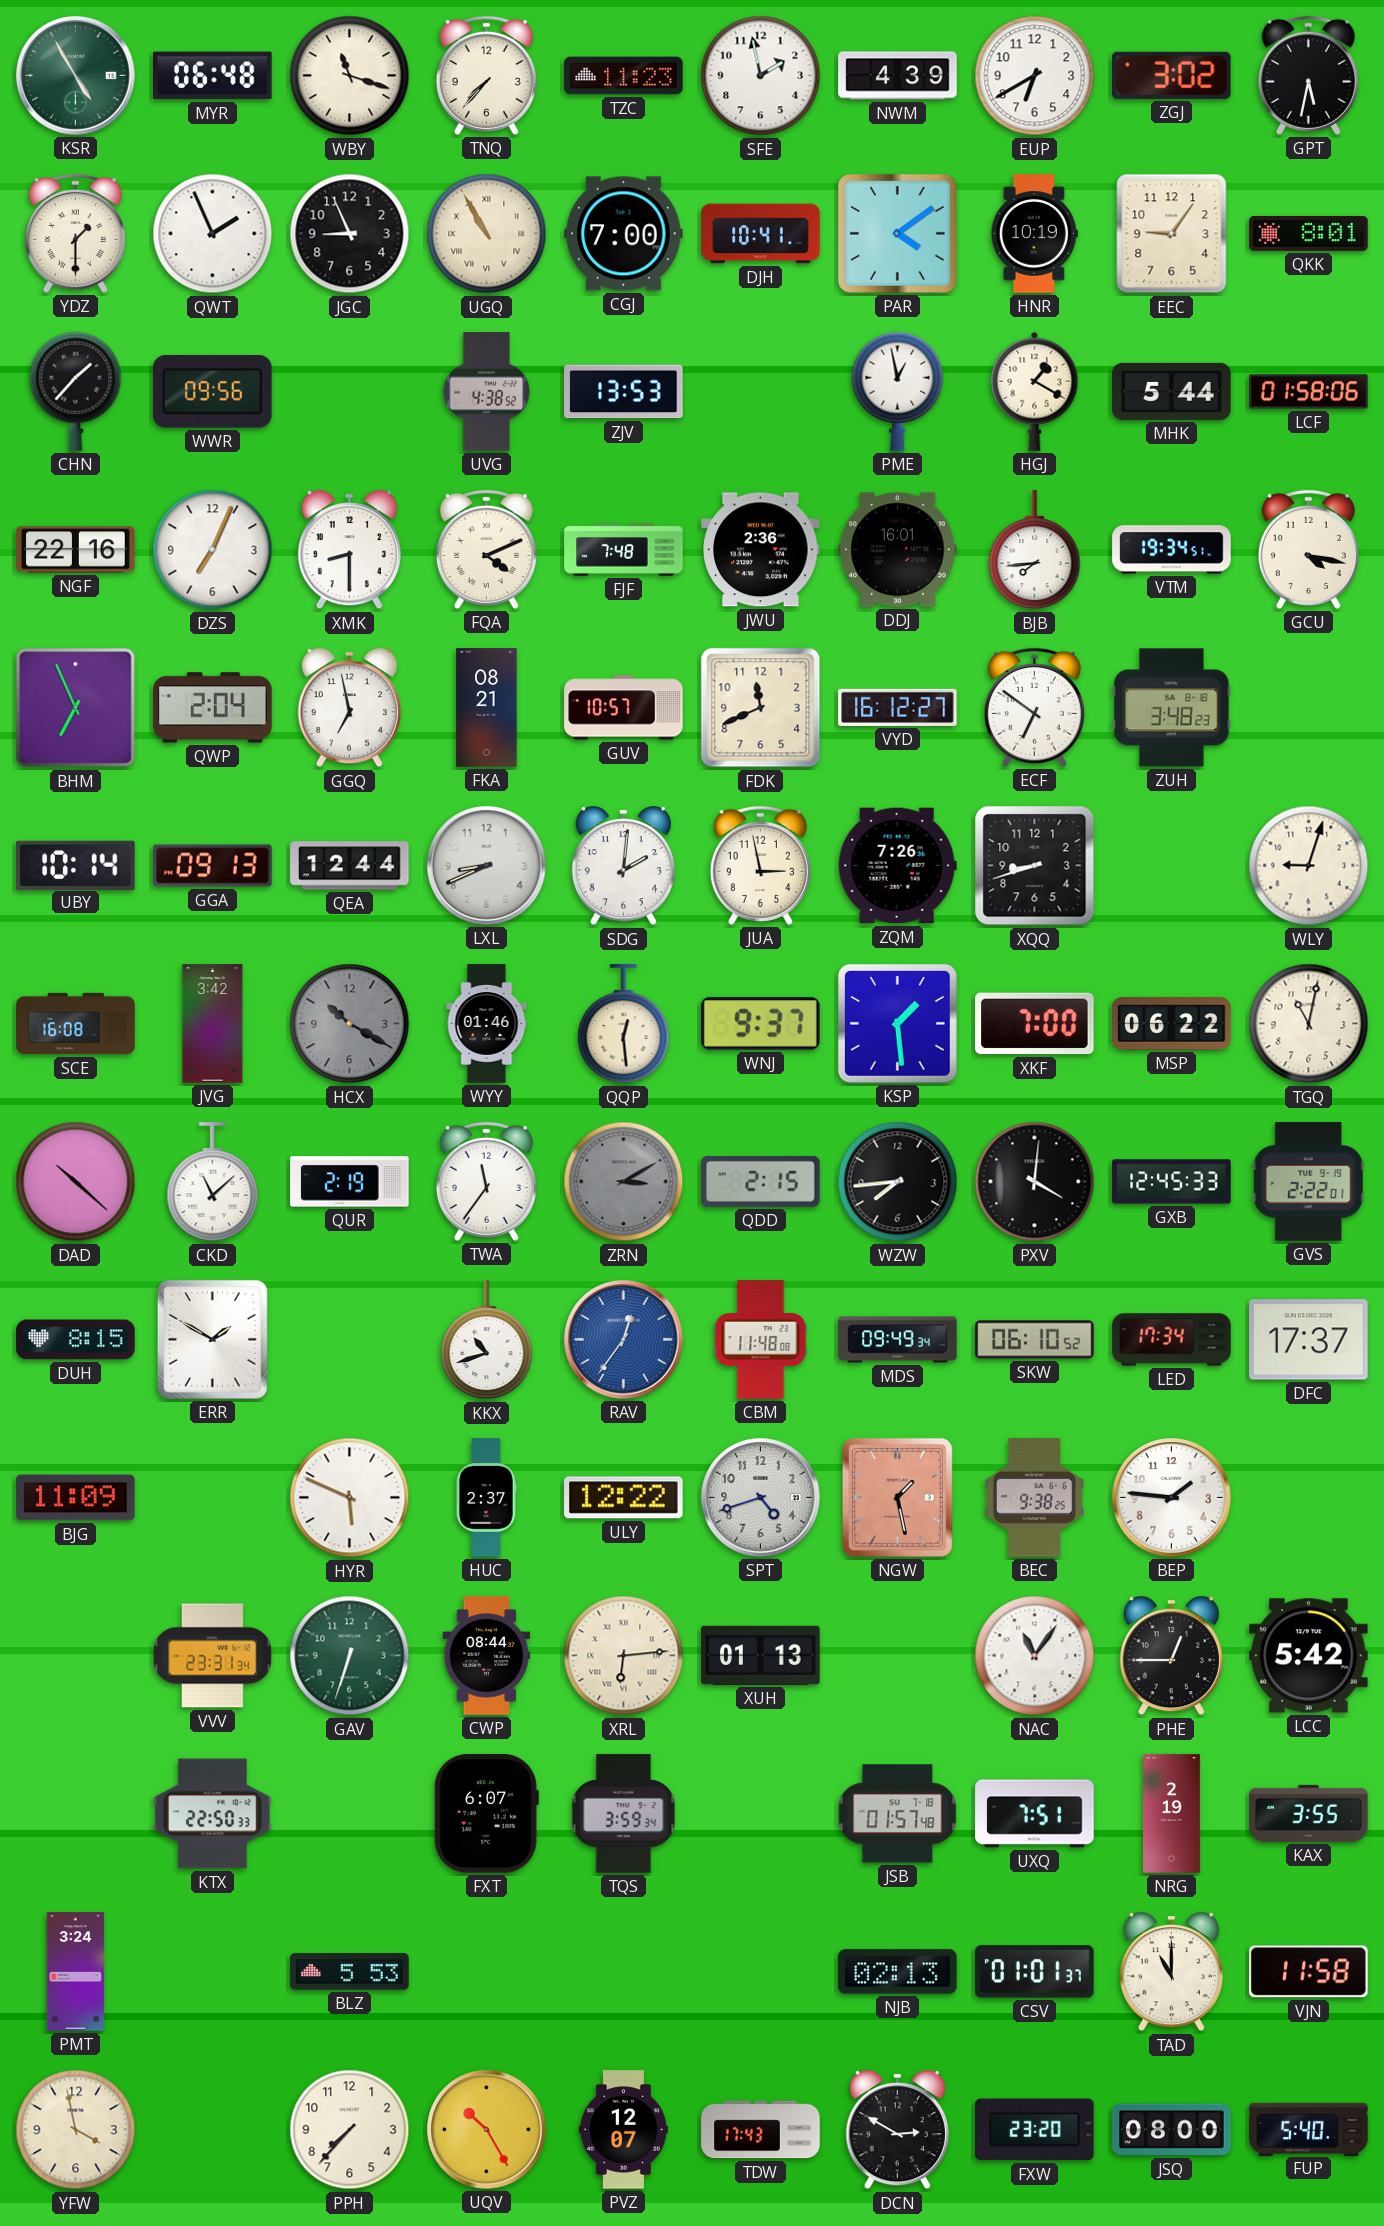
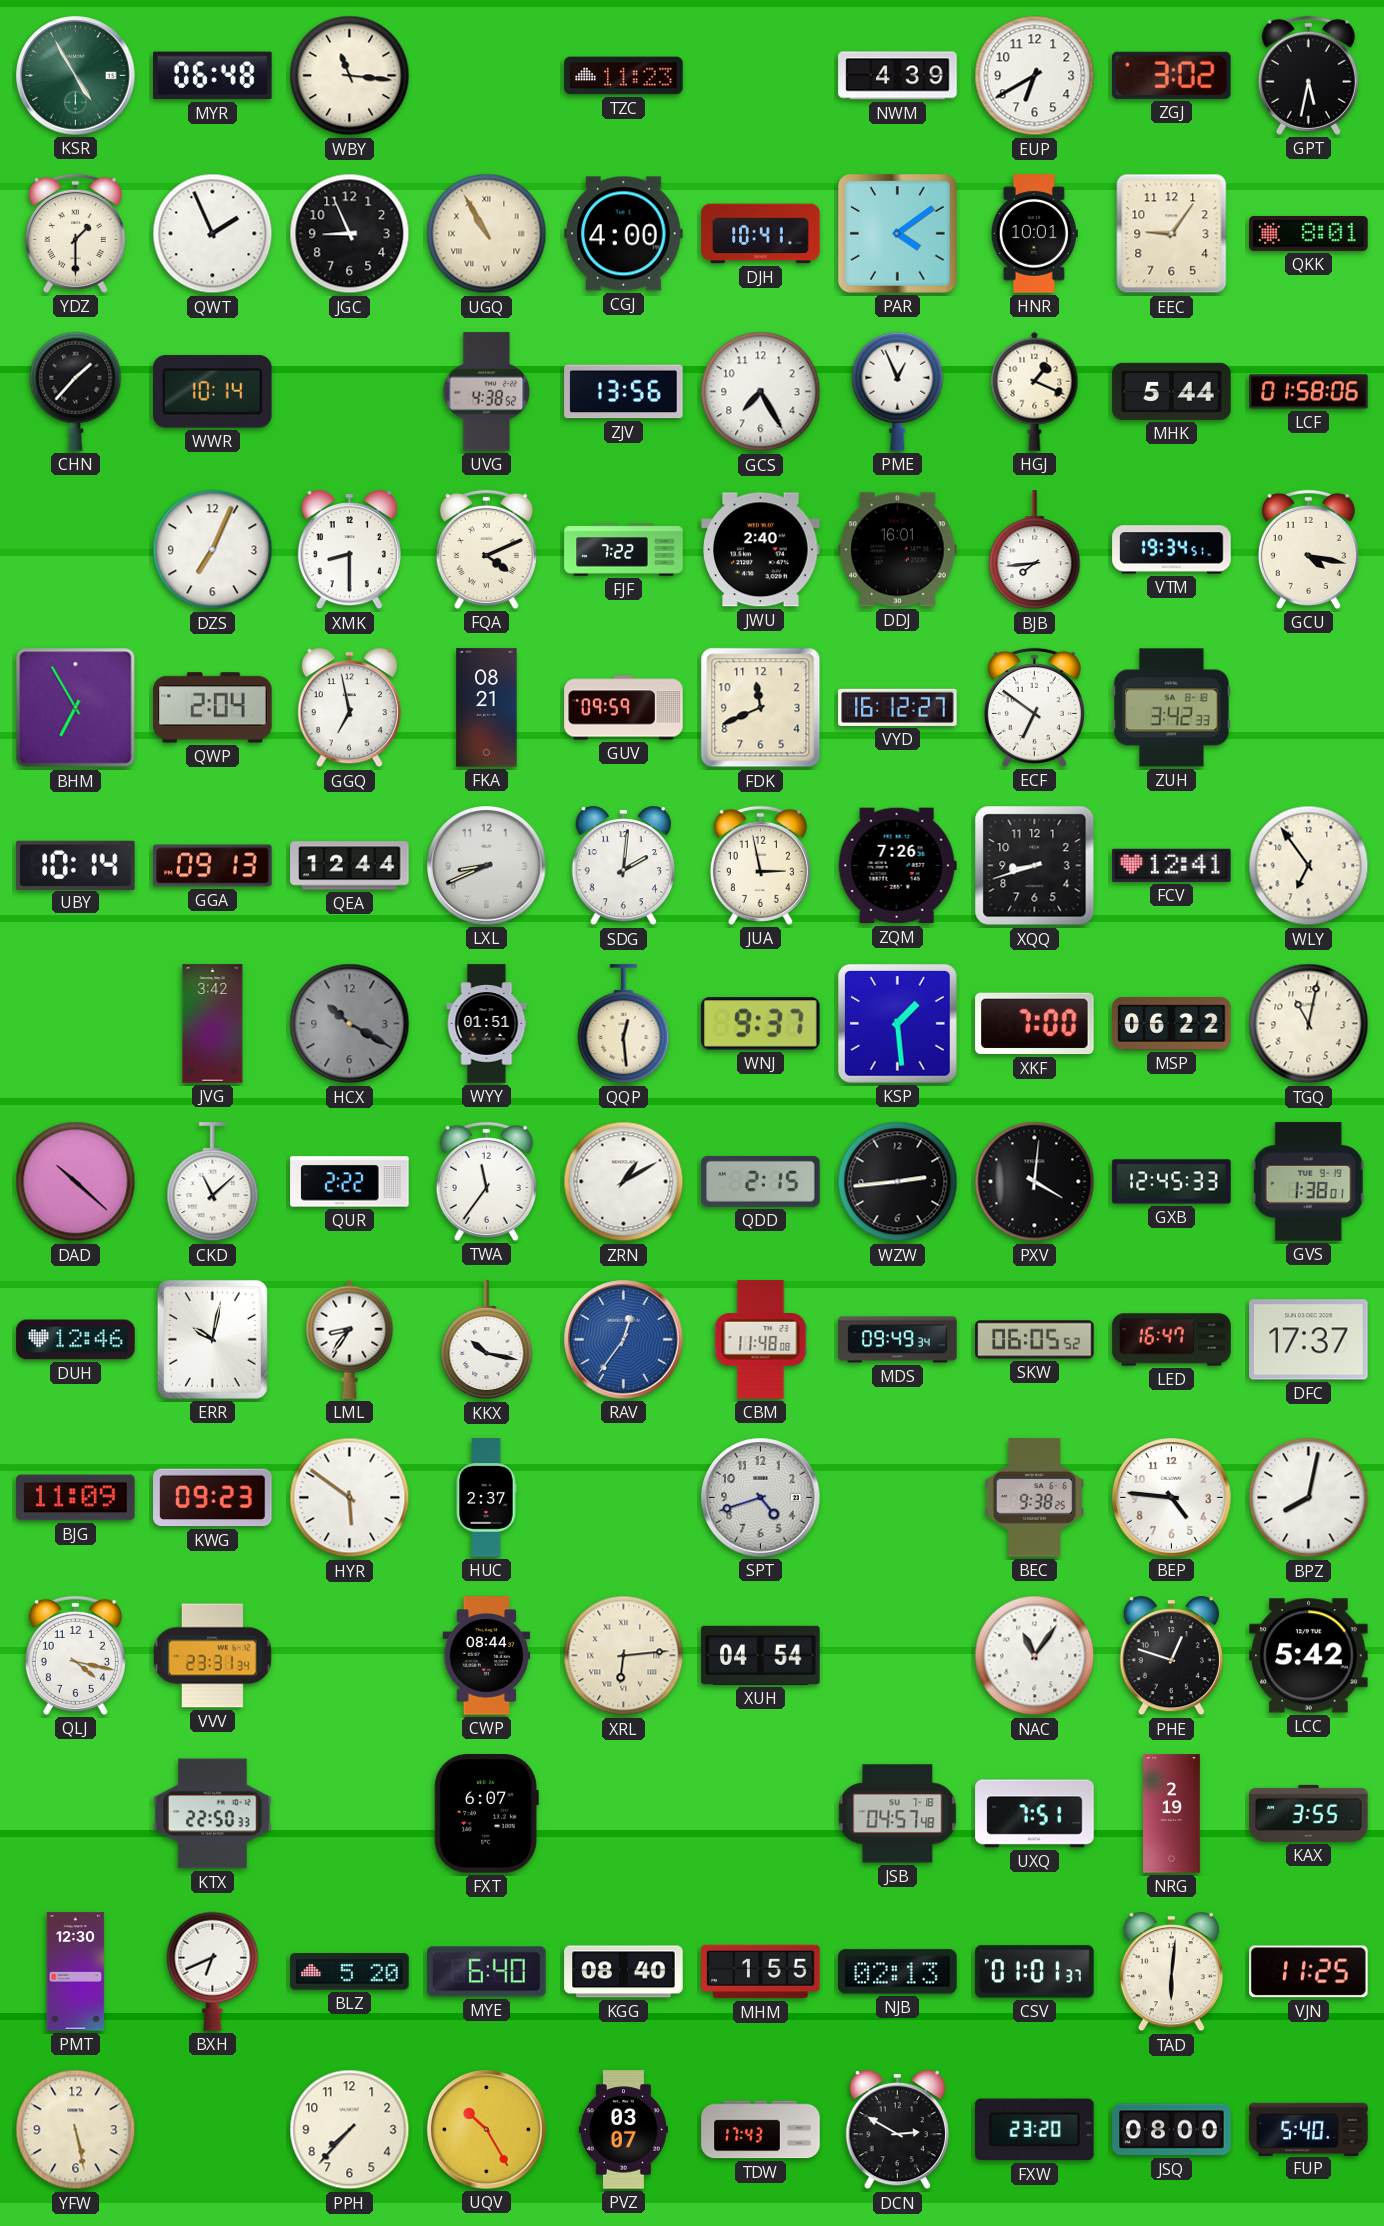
WBY: 11:18 -> 11:16 (350, 76)
TNQ: 7:37 -> none (486, 75)
SFE: 1:58 -> none (761, 76)
CGJ: 7:00 -> 4:00 (624, 234)
HNR: 10:19 -> 10:01 (1034, 234)
WWR: 09:56 -> 10:14 (213, 392)
ZJV: 13:53 -> 13:56 (624, 392)
GCS: none -> 7:25 (761, 392)
PME: 12:58 -> 12:56 (898, 391)
HGJ: 1:20 -> 1:19 (1035, 391)
NGF: 22:16 -> none (76, 550)
FJF: 7:48 -> 7:22 (624, 550)
JWU: 2:36 -> 2:40 (761, 550)
BHM: 6:56 -> 6:55 (76, 708)
GUV: 10:57 -> 09:59 (624, 708)
ZUH: 3:48 -> 3:42 (1172, 708)
FCV: none -> 12:41 (1172, 865)
WLY: 9:03 -> 6:54 (1309, 866)
SCE: 16:08 -> none (76, 1024)
WYY: 01:46 -> 01:51 (487, 1024)
QUR: 2:19 -> 2:22 (350, 1182)
ZRN: 3:10 -> 1:10 (624, 1182)
ZRN dial: grey -> white (624, 1182)
WZW: 7:44 -> 2:44 (898, 1182)
GVS: 2:22 -> 1:38 (1308, 1182)
DUH: 8:15 -> 12:46 (76, 1340)
ERR: 1:50 -> 10:02 (212, 1339)
LML: none -> 8:36 (350, 1339)
KKX: 10:42 -> 10:17 (487, 1340)
SKW: 06:10 -> 06:05 (1035, 1340)
LED: 17:34 -> 16:47 (1172, 1340)
KWG: none -> 09:23 (213, 1498)
HYR: 5:49 -> 5:51 (350, 1498)
ULY: 12:22 -> none (624, 1498)
NGW: 1:28 -> none (897, 1497)
BEP: 1:46 -> 4:46 (1172, 1498)
BPZ: none -> 8:02 (1309, 1498)
QLJ: none -> 4:17 (75, 1655)
GAV: 6:33 -> none (350, 1656)
XUH: 01:13 -> 04:54 (761, 1655)
PHE: 12:45 -> 12:48 (1171, 1656)
TQS: 3:59 -> none (624, 1814)
JSB: 01:57 -> 04:57 (898, 1814)
PMT: 3:24 -> 12:30 (76, 1972)
BXH: none -> 6:41 (213, 1971)
BLZ: 5:53 -> 5:20 (350, 1972)
MYE: none -> 6:40 (487, 1972)
KGG: none -> 08:40 (624, 1972)
MHM: none -> 1:55 (761, 1972)
TAD: 11:00 -> 6:01 (1171, 1972)
VJN: 11:58 -> 11:25 (1309, 1972)
YFW: 3:58 -> 5:28 (76, 2130)
PVZ: 12:07 -> 03:07 (623, 2130)
